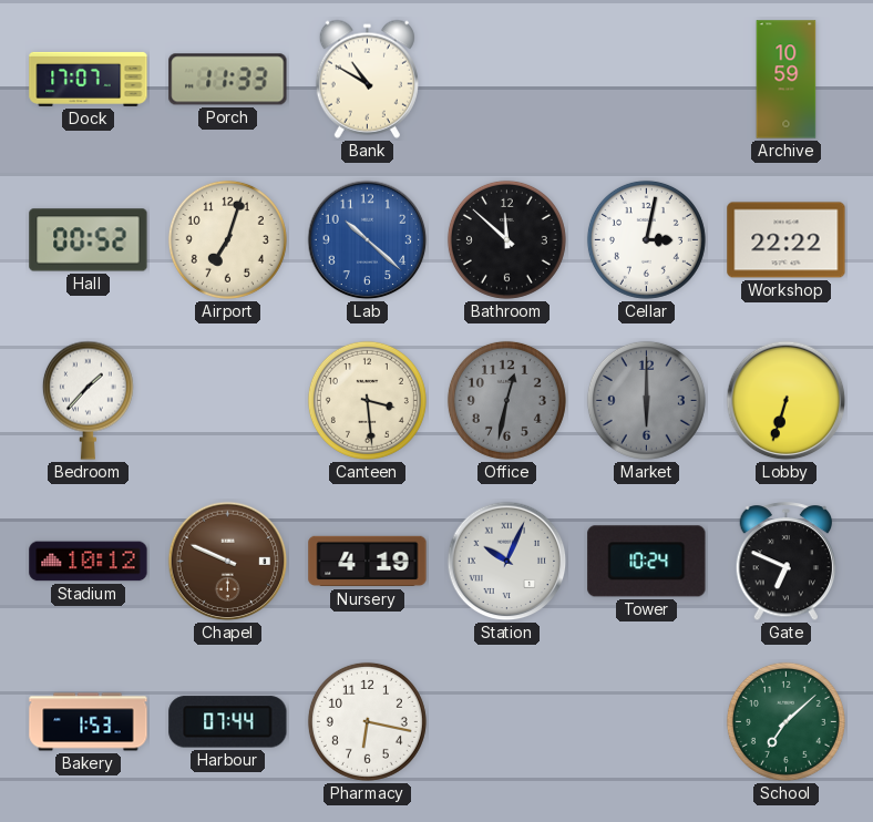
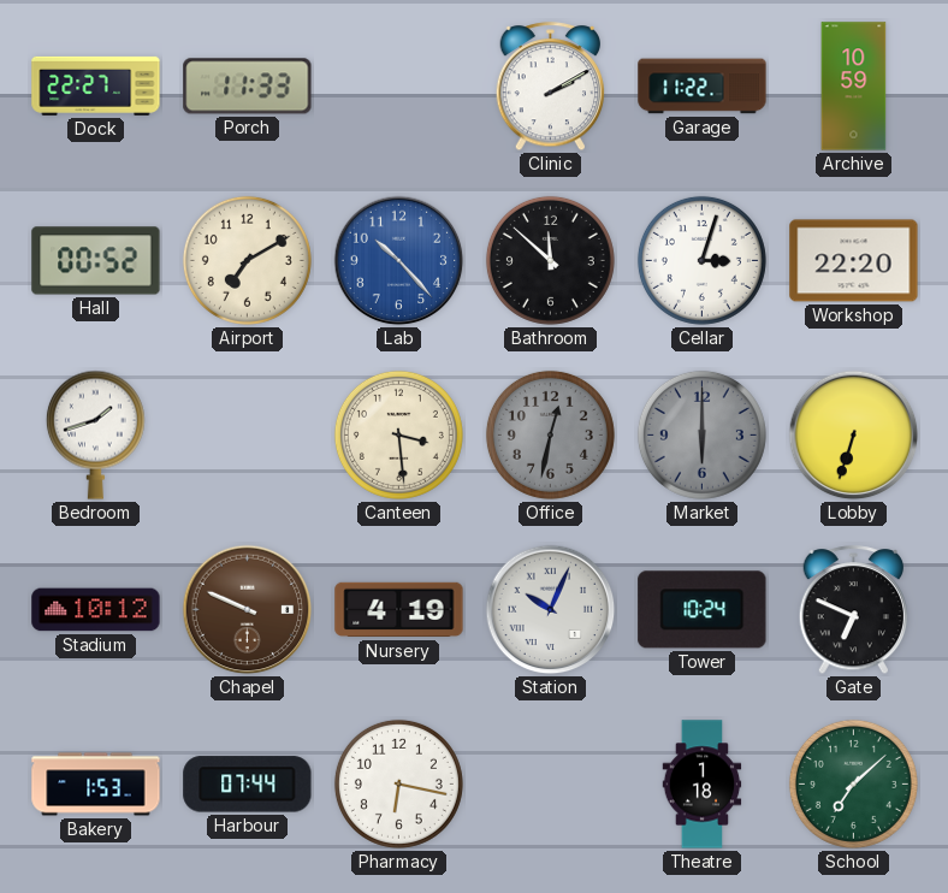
Dock: 17:07 -> 22:27 (96, 85)
Bank: 10:50 -> none (367, 79)
Clinic: none -> 2:10 (551, 87)
Garage: none -> 11:22 (703, 87)
Airport: 7:03 -> 7:10 (247, 260)
Lab: 10:22 -> 10:23 (399, 261)
Cellar: 3:02 -> 3:03 (701, 260)
Workshop: 22:22 -> 22:20 (854, 261)
Bedroom: 1:37 -> 1:42 (95, 434)
Theatre: none -> 1:18 (703, 785)
